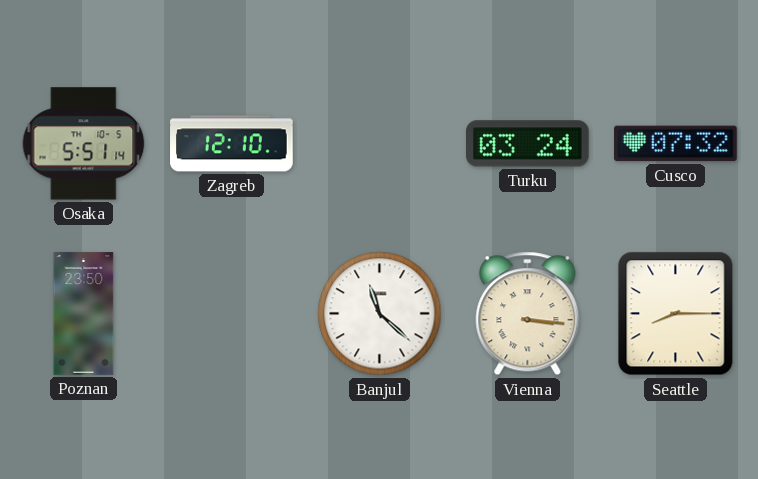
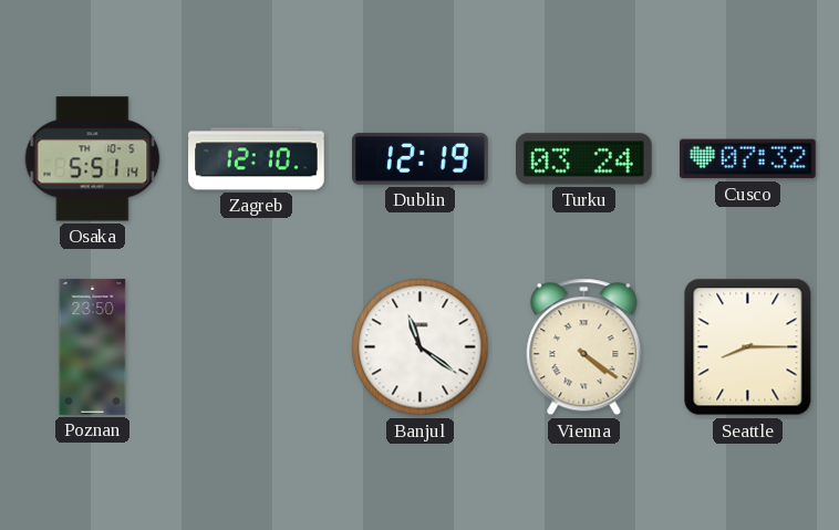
Dublin: none -> 12:19 (421, 159)
Banjul: 11:22 -> 11:21 (421, 347)
Vienna: 3:16 -> 4:21 (584, 347)
